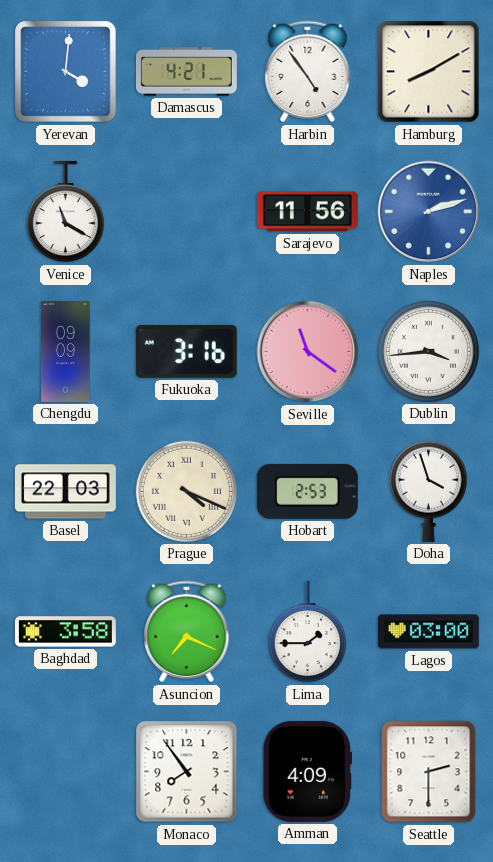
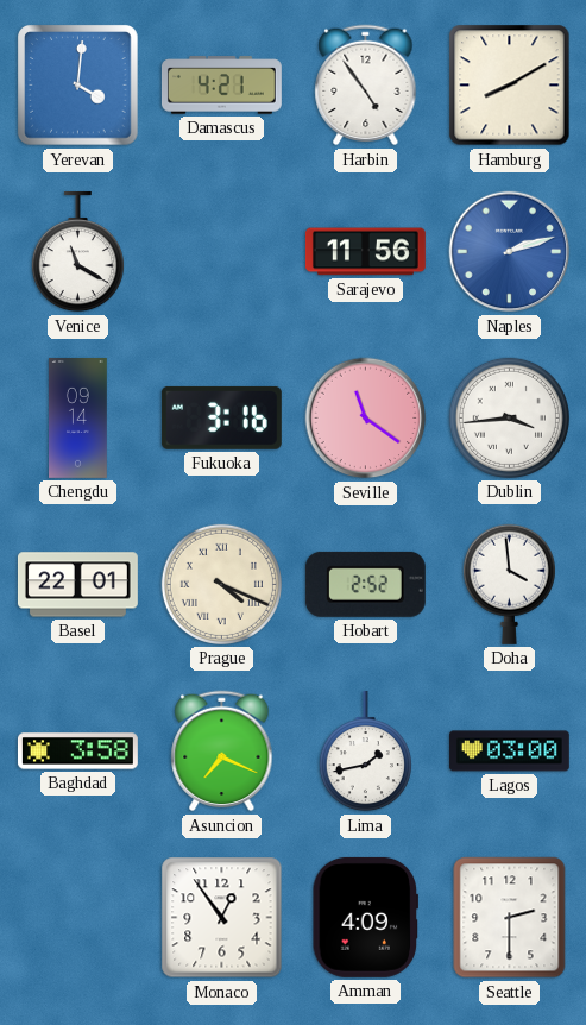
Chengdu: 09:09 -> 09:14 (78, 419)
Basel: 22:03 -> 22:01 (77, 585)
Hobart: 2:53 -> 2:52 (365, 584)
Doha: 3:57 -> 3:59 (509, 584)
Lima: 1:45 -> 1:43 (365, 752)
Monaco: 7:54 -> 12:54 (222, 918)
